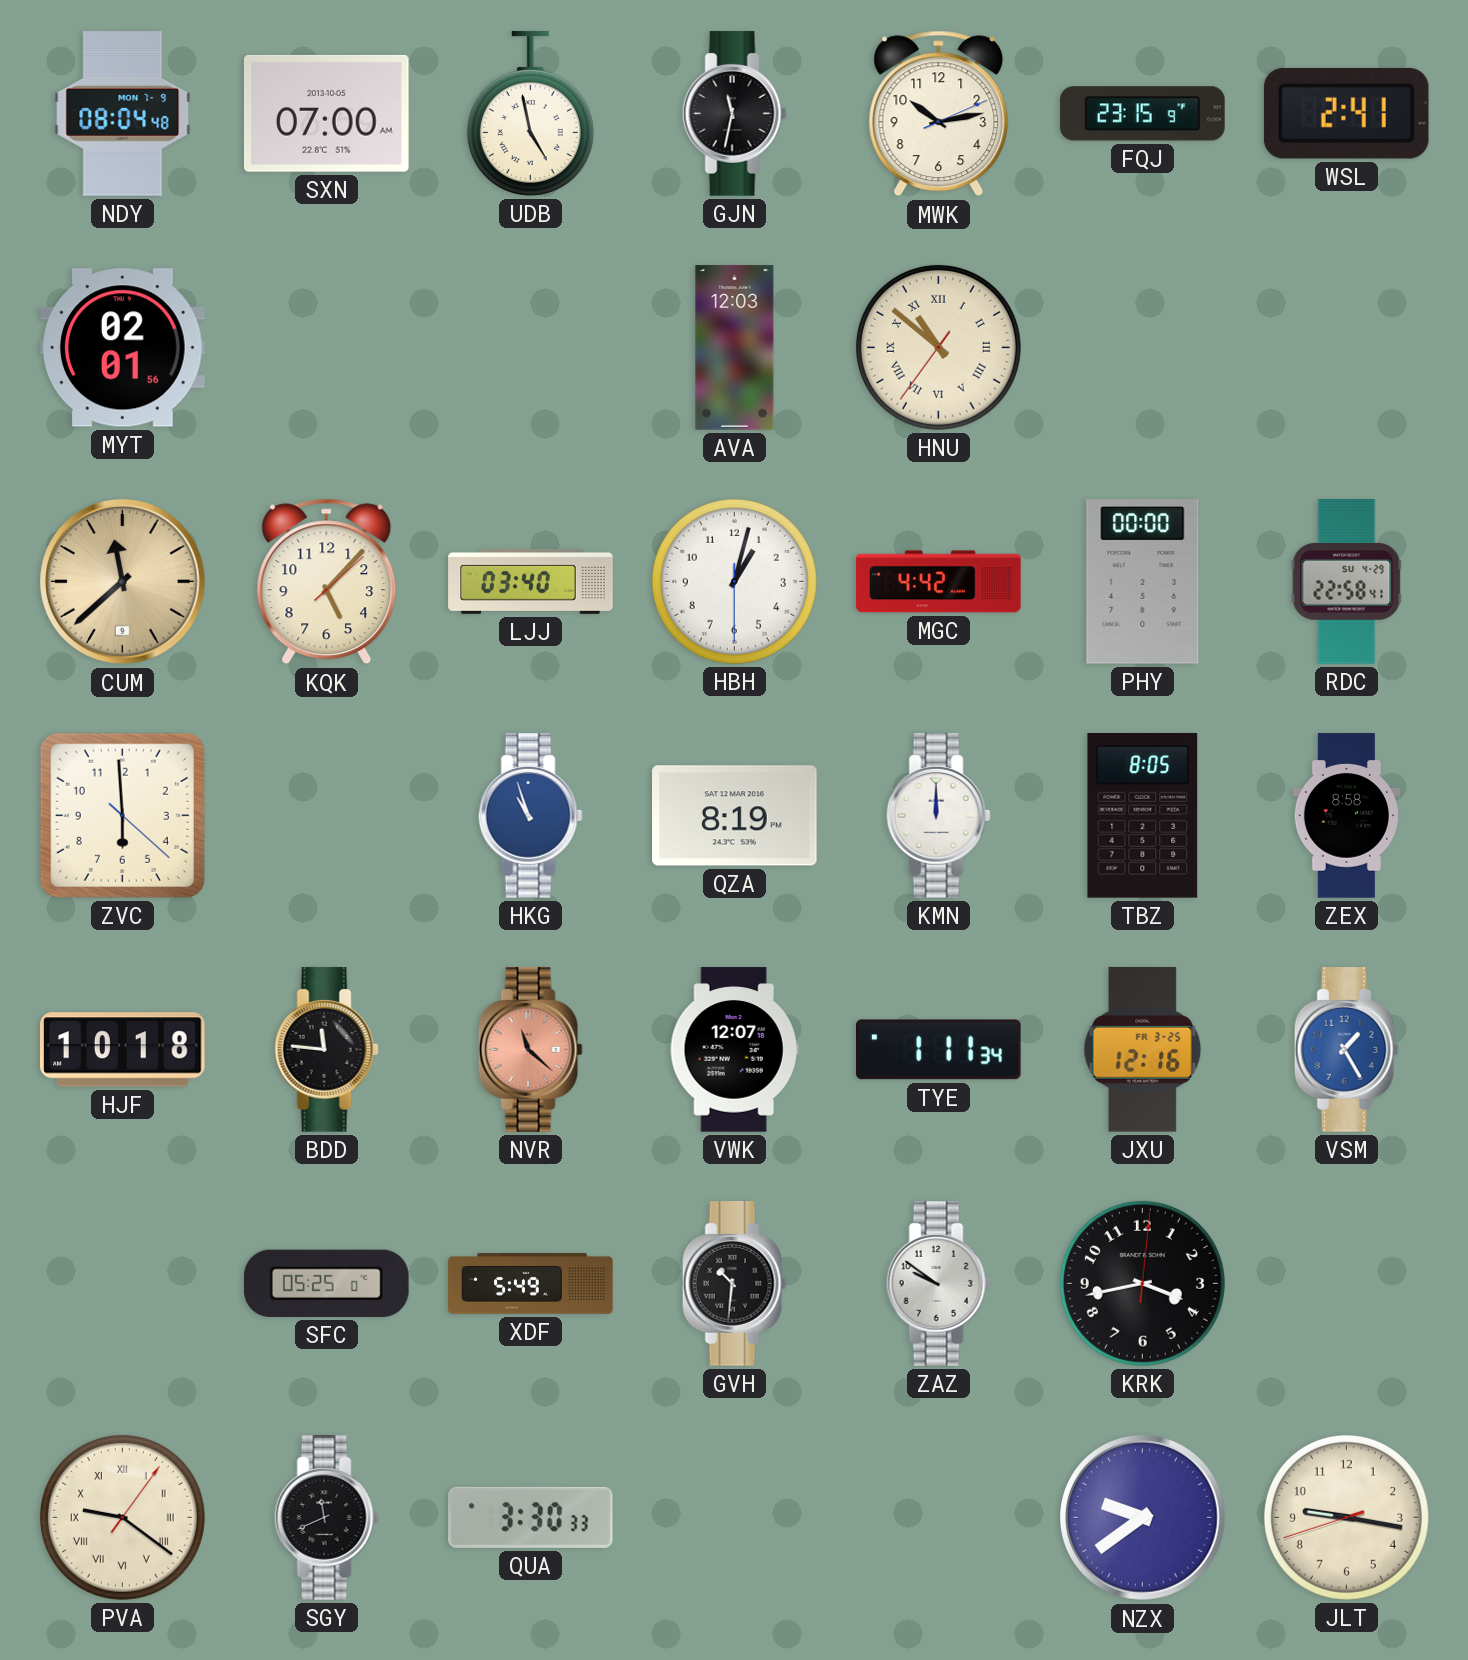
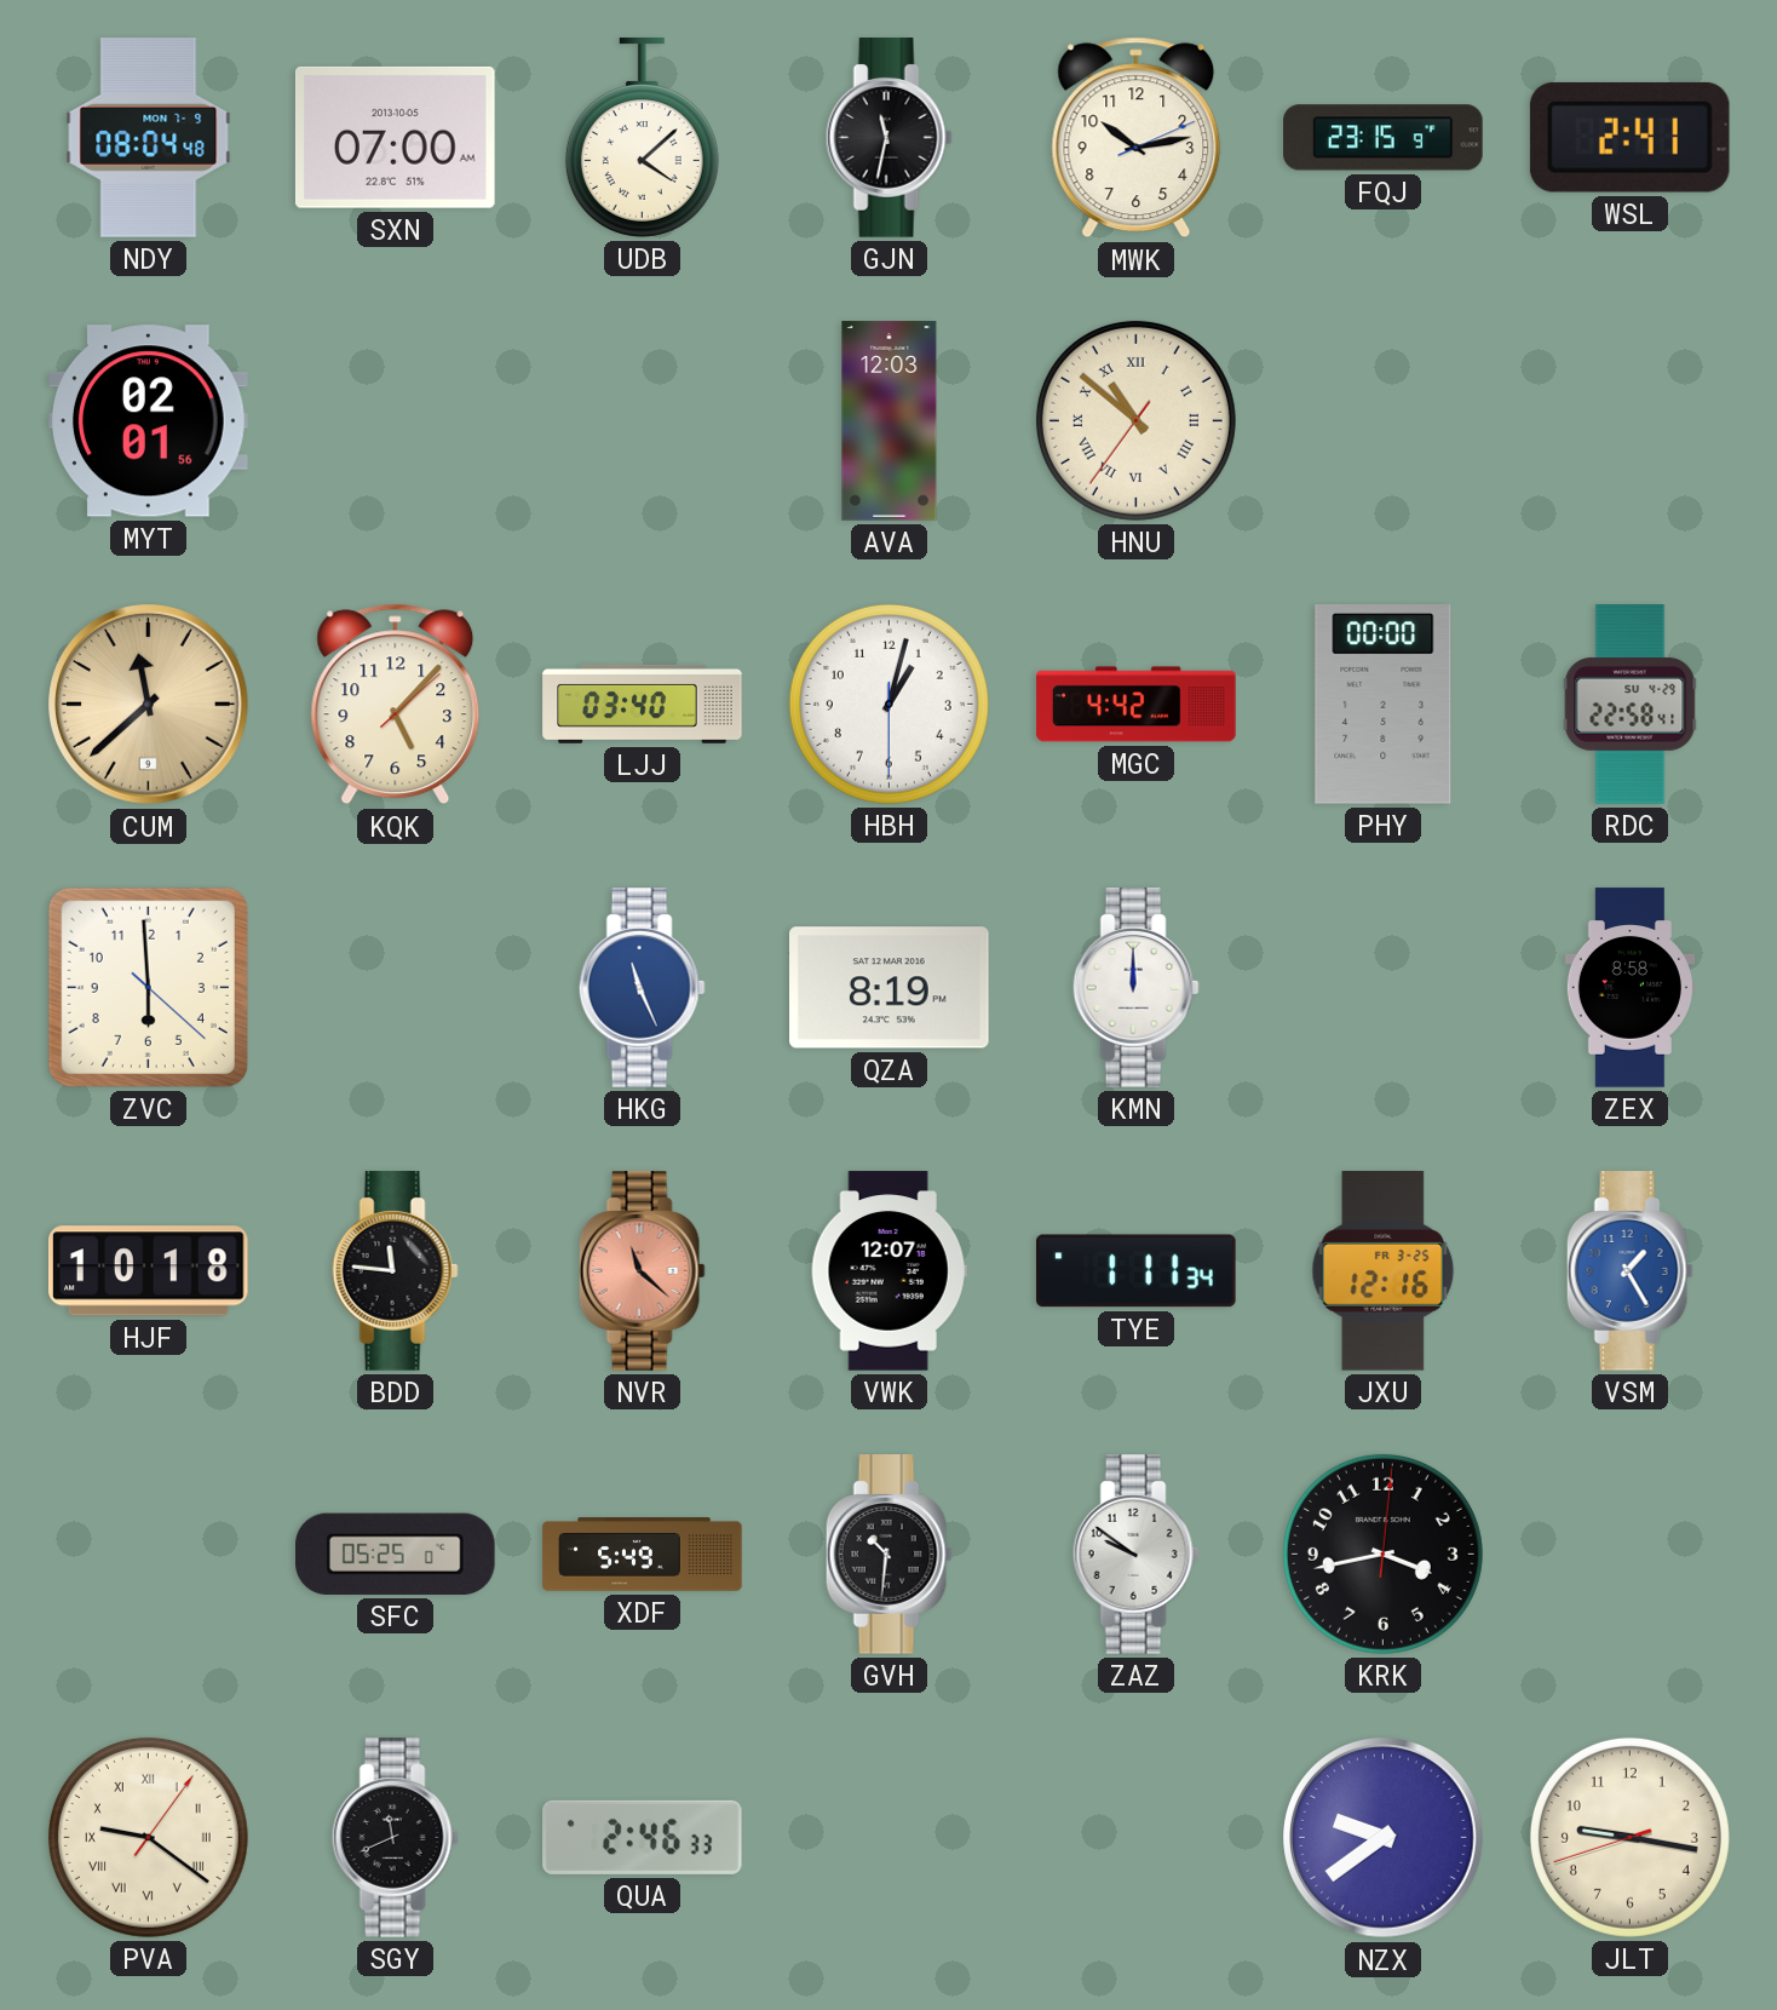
UDB: 4:58 -> 4:08 (642, 138)
HKG: 10:57 -> 11:26 (642, 988)
TBZ: 8:05 -> none (1143, 816)
QUA: 3:30 -> 2:46 (643, 1837)
